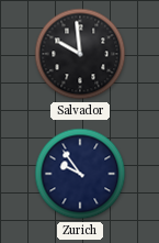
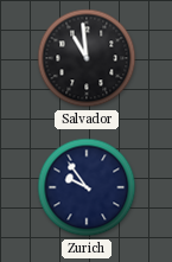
Salvador: 9:59 -> 10:59 (87, 58)
